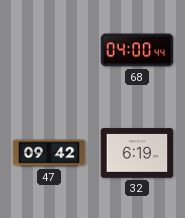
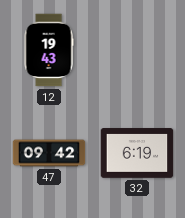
12: none -> 19:43 (49, 50)
68: 04:00 -> none (137, 50)
